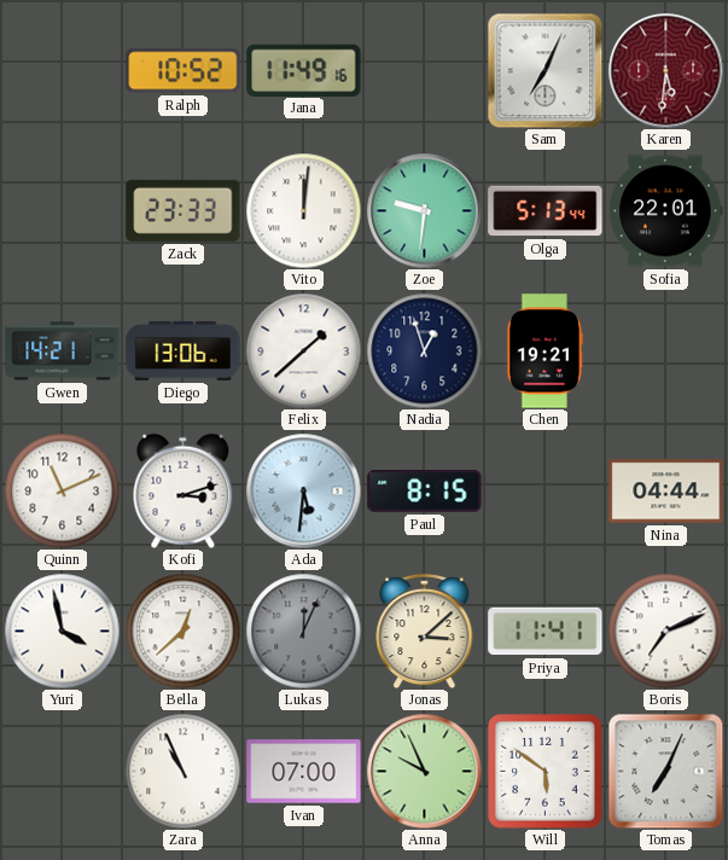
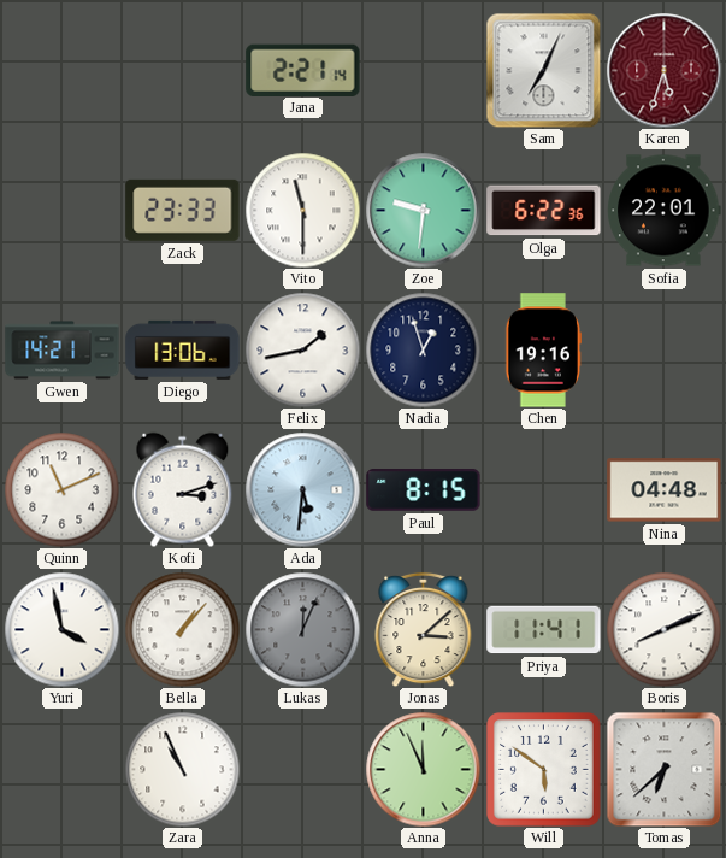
Ralph: 10:52 -> none (184, 71)
Jana: 11:49 -> 2:21 (303, 70)
Karen: 5:31 -> 5:33 (663, 70)
Vito: 12:01 -> 11:30 (302, 210)
Olga: 5:13 -> 6:22 (544, 211)
Felix: 1:38 -> 1:43 (302, 349)
Chen: 19:21 -> 19:16 (543, 351)
Nina: 04:44 -> 04:48 (665, 490)
Bella: 12:38 -> 1:07 (182, 629)
Boris: 7:11 -> 8:11 (663, 629)
Ivan: 07:00 -> none (304, 772)
Anna: 9:56 -> 11:56 (423, 769)
Tomas: 7:04 -> 6:38 (663, 769)
